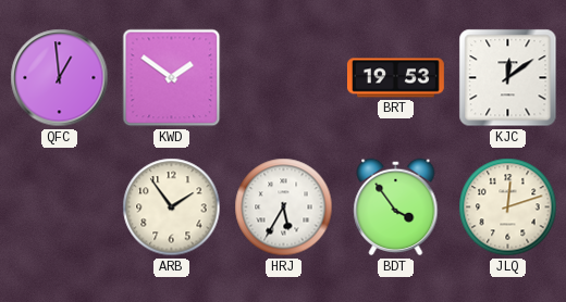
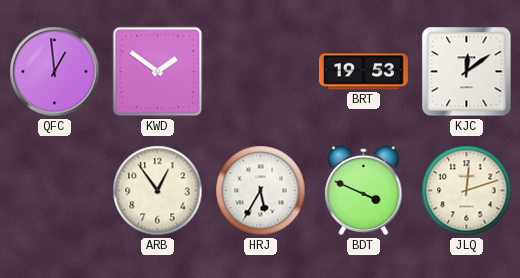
ARB: 1:54 -> 12:54 (158, 191)
BDT: 3:54 -> 3:49 (364, 191)
